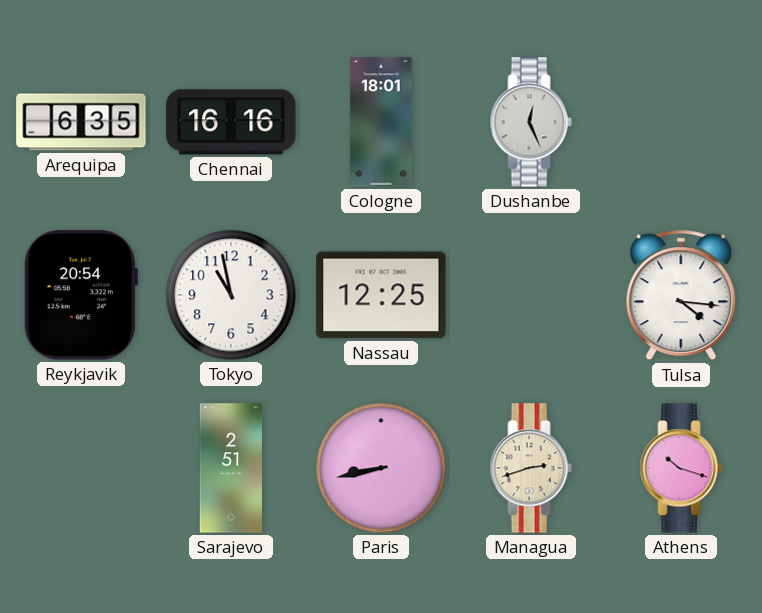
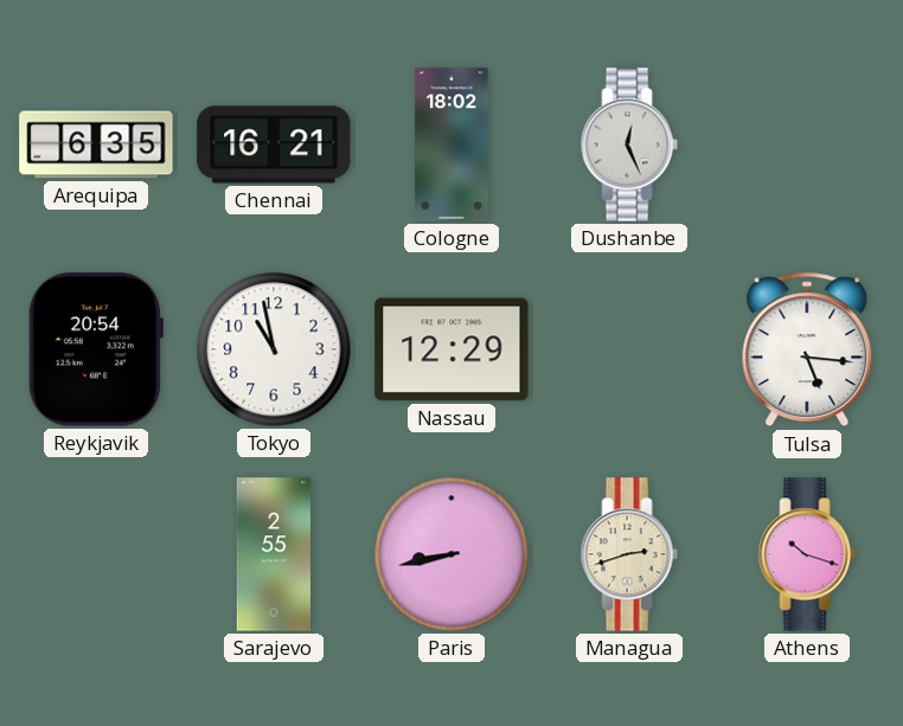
Chennai: 16:16 -> 16:21 (274, 144)
Cologne: 18:01 -> 18:02 (451, 144)
Nassau: 12:25 -> 12:29 (451, 349)
Tulsa: 4:16 -> 5:16 (807, 349)
Sarajevo: 2:51 -> 2:55 (273, 554)
